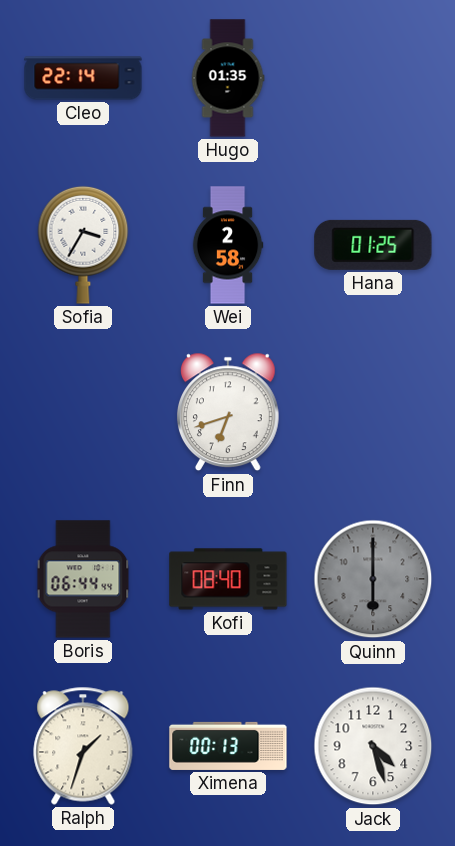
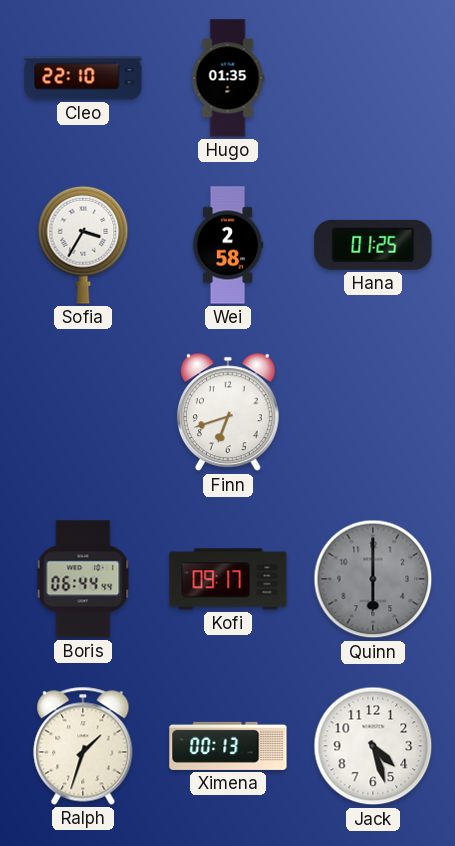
Cleo: 22:14 -> 22:10 (83, 78)
Kofi: 08:40 -> 09:17 (228, 579)
